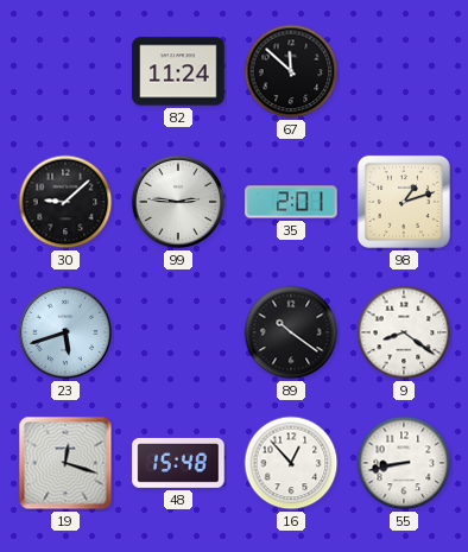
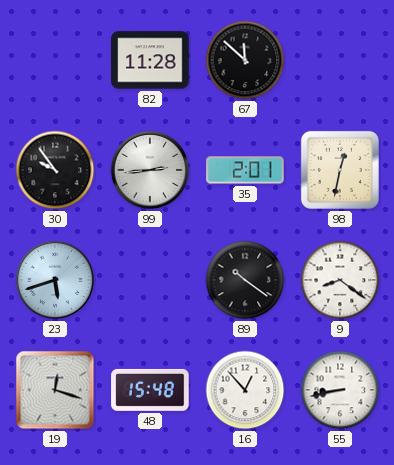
82: 11:24 -> 11:28 (150, 60)
30: 9:08 -> 9:54 (55, 170)
99: 2:46 -> 2:44 (150, 170)
98: 1:12 -> 12:32 (340, 170)
